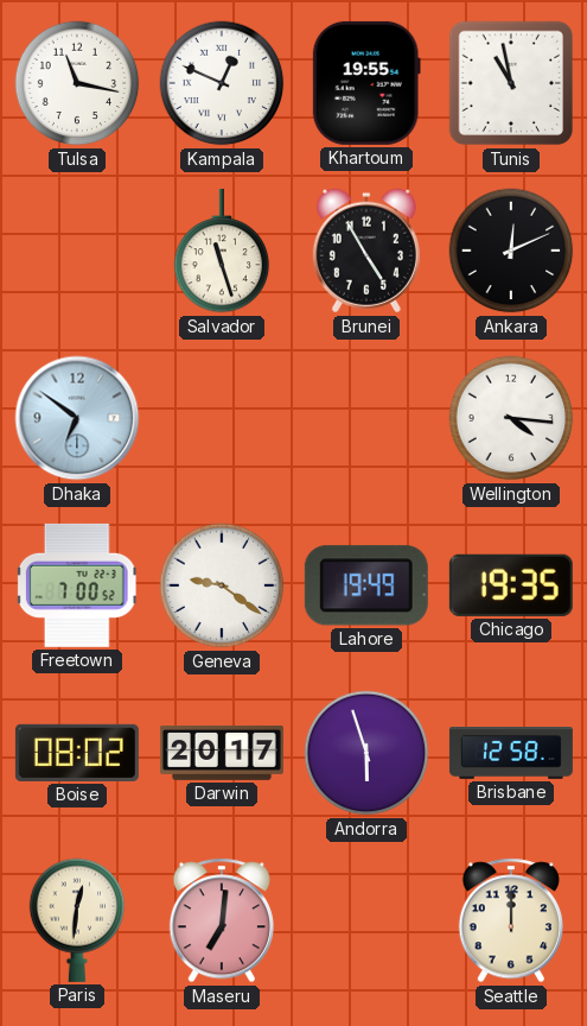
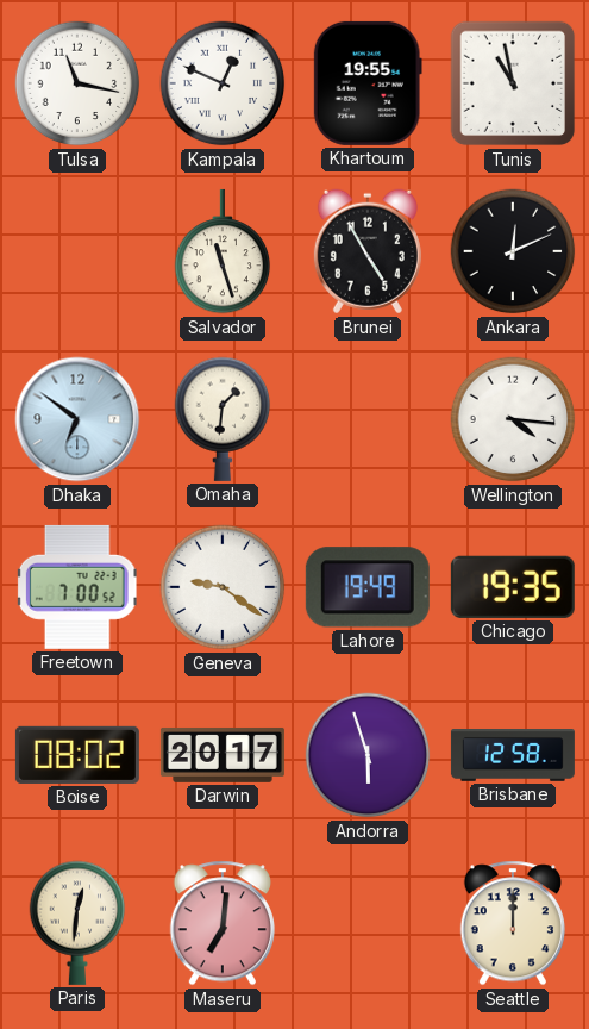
Omaha: none -> 1:31 (223, 419)
